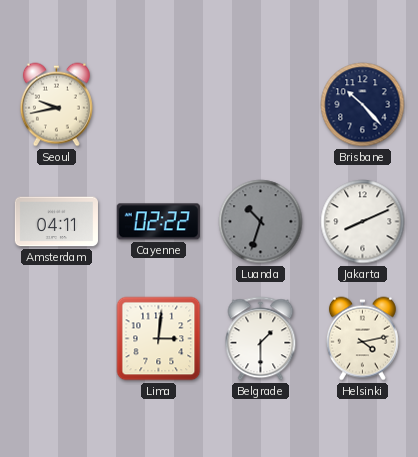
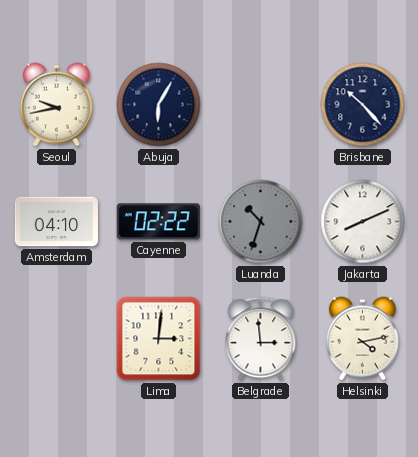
Abuja: none -> 6:05 (159, 105)
Amsterdam: 04:11 -> 04:10 (56, 222)
Belgrade: 1:30 -> 2:59 (261, 339)
